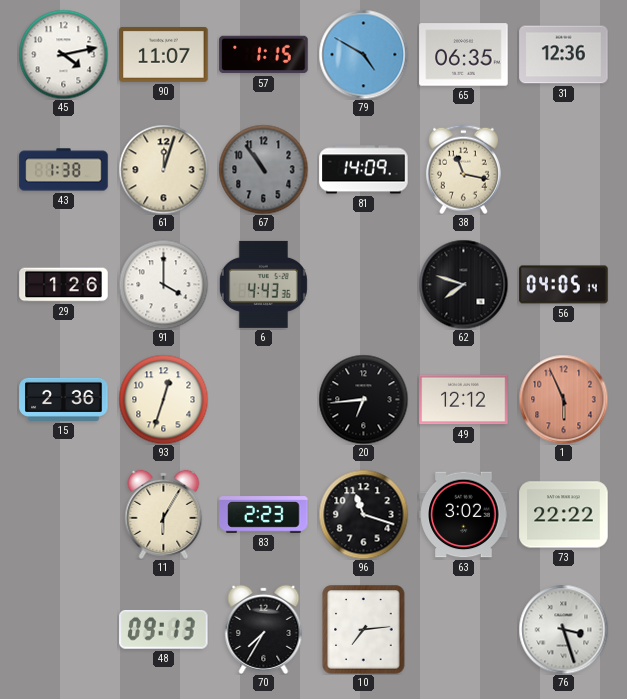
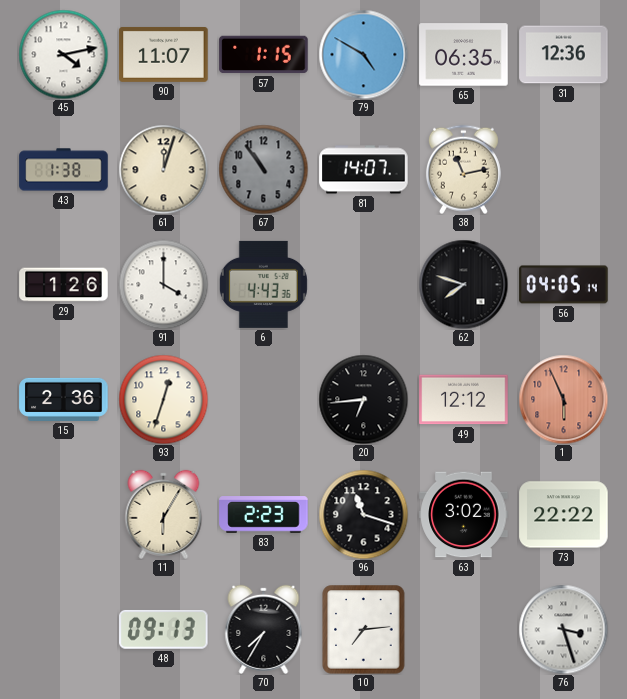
81: 14:09 -> 14:07 (364, 170)
38: 11:17 -> 11:13 (463, 169)
